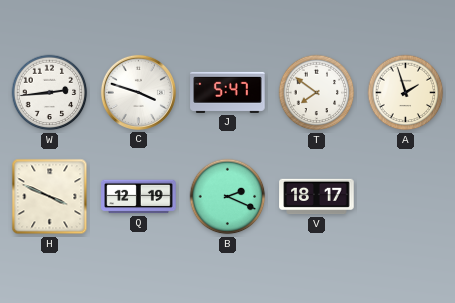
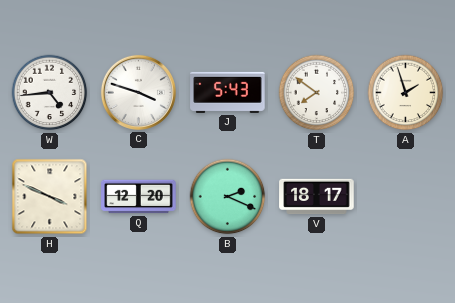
W: 2:44 -> 4:44 (50, 93)
J: 5:47 -> 5:43 (228, 92)
Q: 12:19 -> 12:20 (139, 197)
